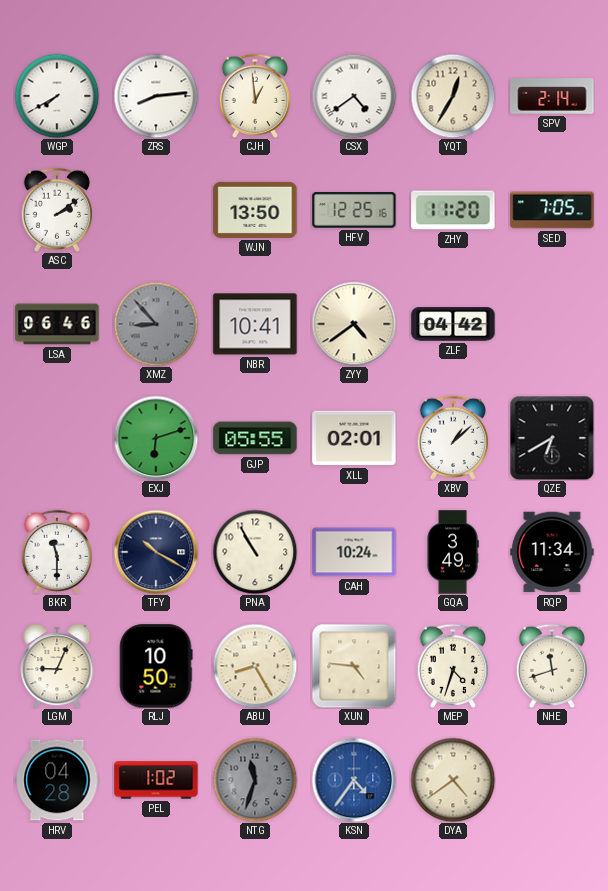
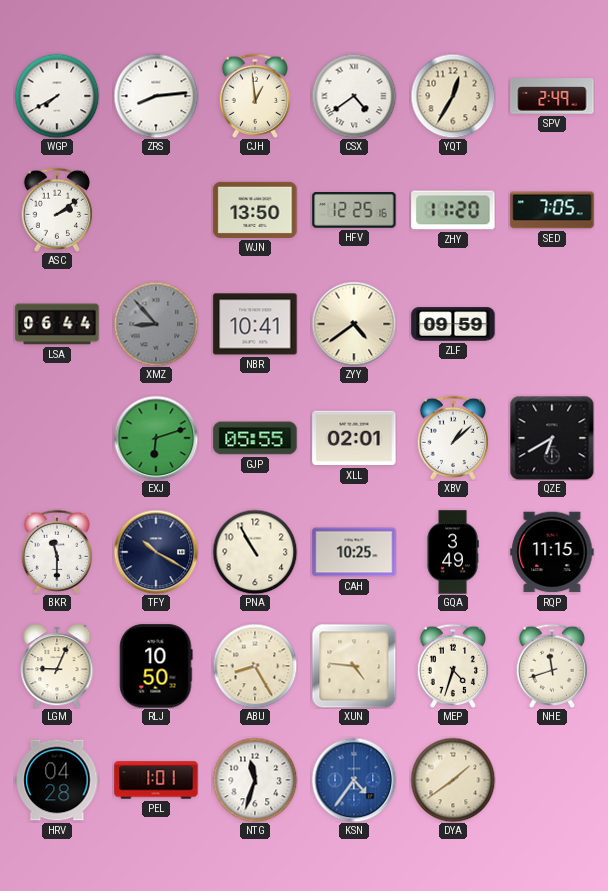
SPV: 2:14 -> 2:49 (552, 96)
LSA: 06:46 -> 06:44 (57, 324)
ZLF: 04:42 -> 09:59 (453, 324)
CAH: 10:24 -> 10:25 (354, 552)
RQP: 11:34 -> 11:15 (552, 552)
PEL: 1:02 -> 1:01 (156, 780)
NTG dial: grey -> white (255, 780)
DYA: 4:39 -> 1:39 (453, 780)
